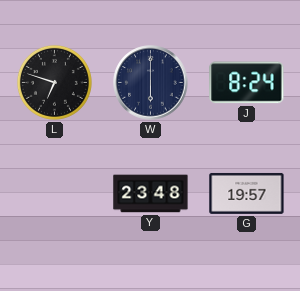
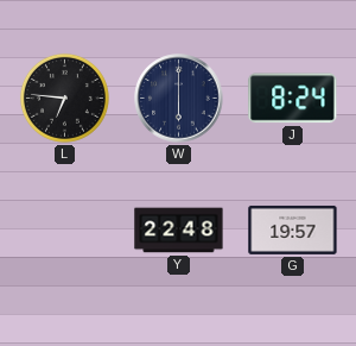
L: 6:48 -> 6:46 (64, 97)
Y: 23:48 -> 22:48 (179, 231)
